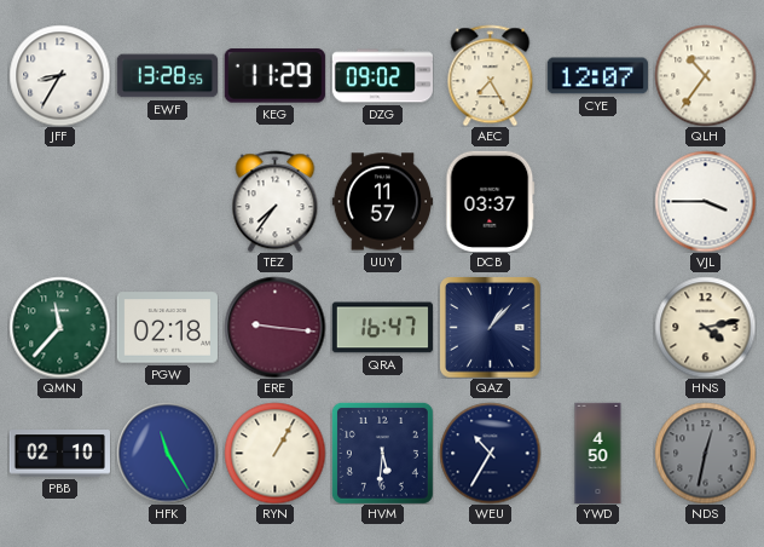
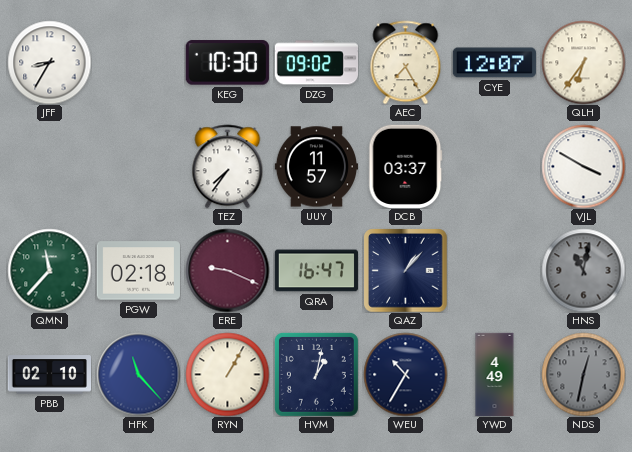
EWF: 13:28 -> none (167, 76)
KEG: 11:29 -> 10:30 (227, 63)
QLH: 10:36 -> 6:36 (583, 62)
VJL: 3:45 -> 3:50 (583, 166)
ERE: 9:16 -> 9:19 (227, 270)
HNS: 4:13 -> 11:02 (583, 270)
HNS dial: cream -> grey (583, 270)
HFK: 11:25 -> 11:23 (138, 374)
HVM: 5:31 -> 1:02 (316, 374)
YWD: 4:50 -> 4:49 (495, 374)
